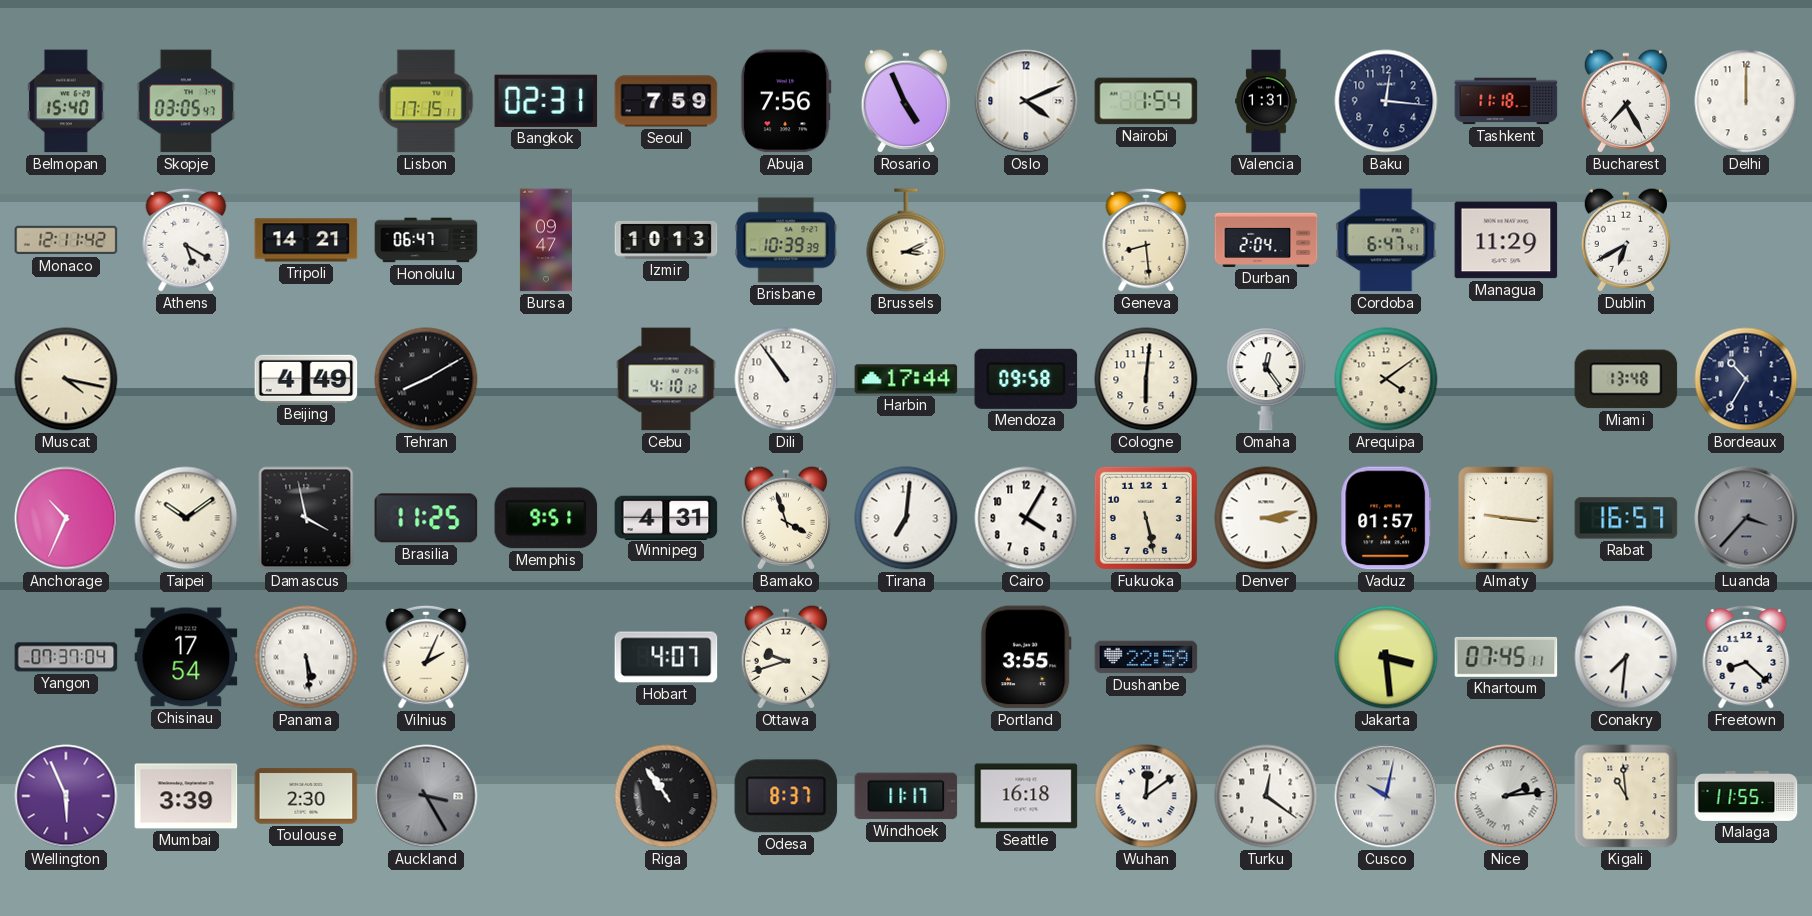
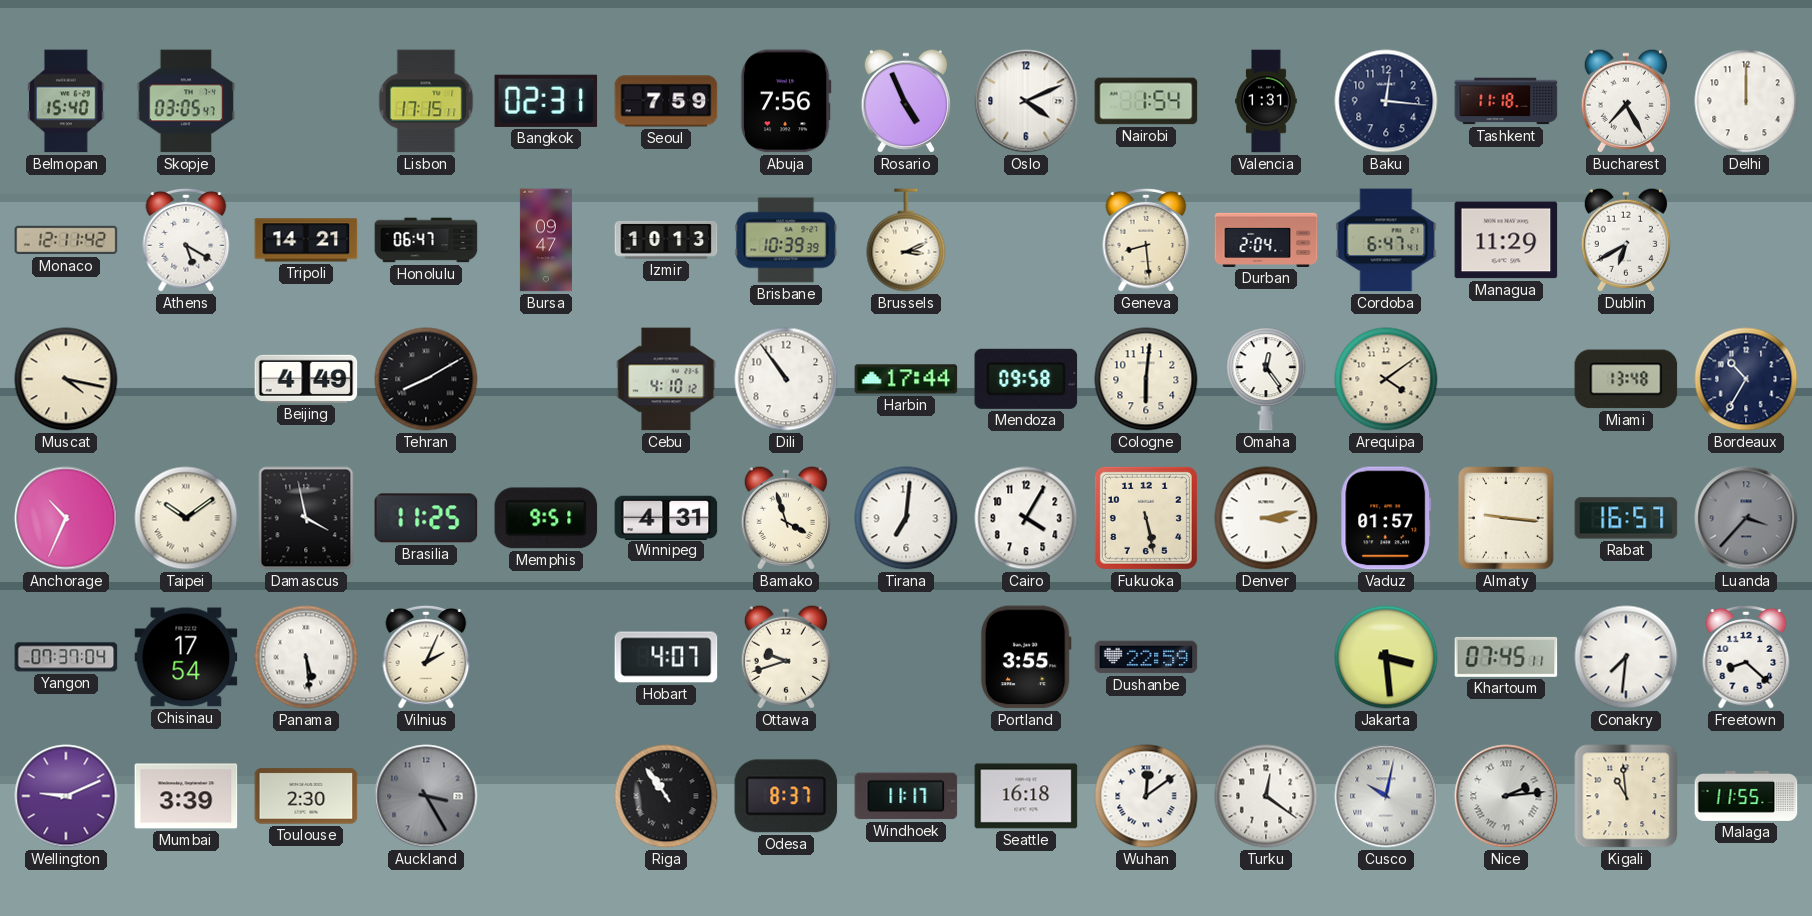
Wellington: 5:56 -> 9:11 (66, 796)
